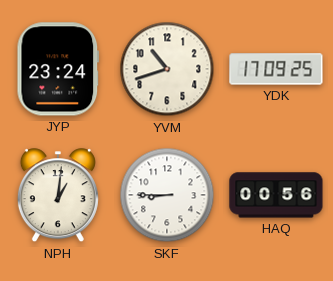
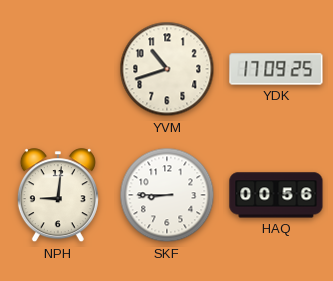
JYP: 23:24 -> none (58, 69)
NPH: 1:01 -> 9:01 (58, 196)
